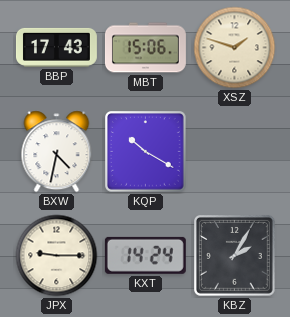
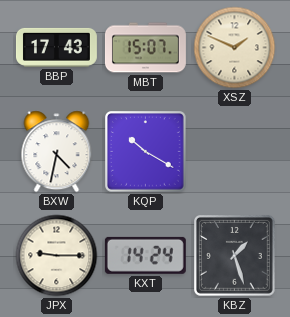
MBT: 15:06 -> 15:07 (145, 48)
XSZ: 1:48 -> 1:49 (235, 48)
KBZ: 2:05 -> 1:27 (235, 256)
